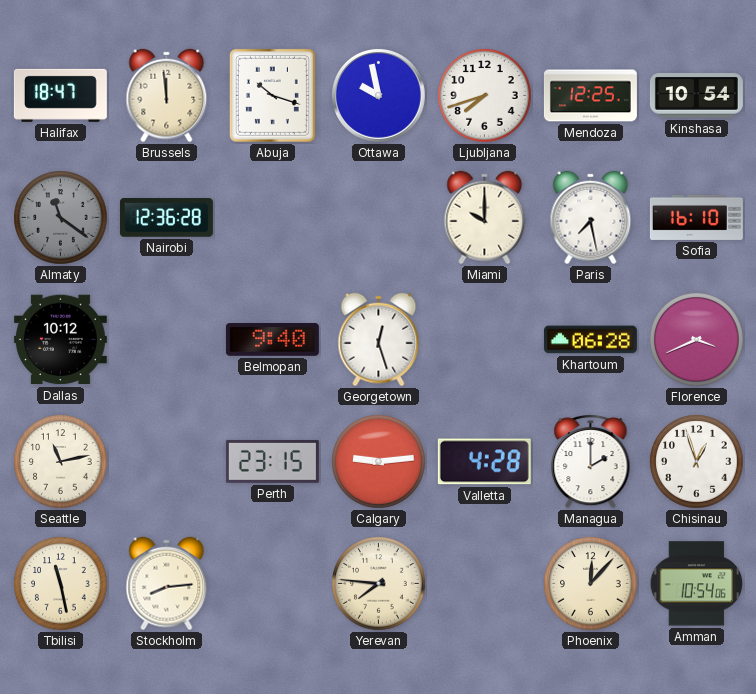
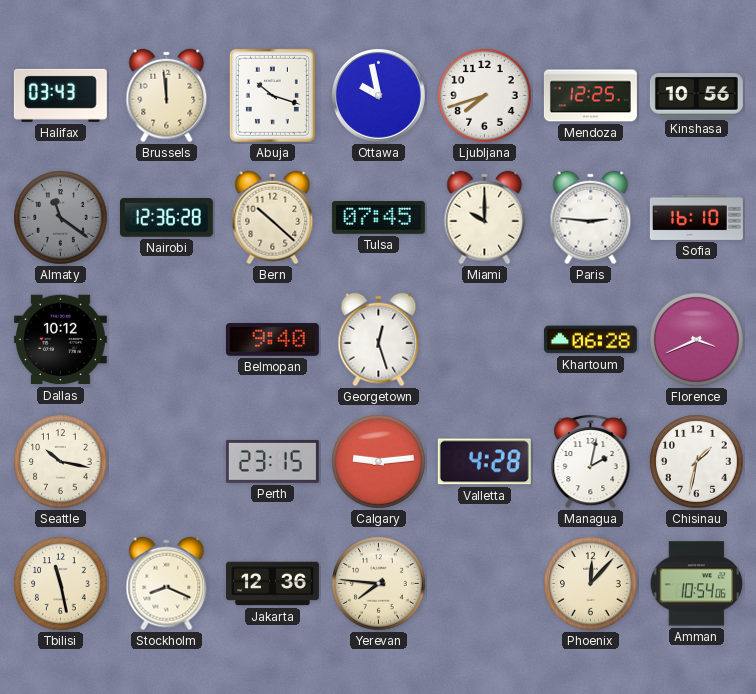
Halifax: 18:47 -> 03:43 (60, 95)
Kinshasa: 10:54 -> 10:56 (696, 96)
Bern: none -> 10:22 (273, 218)
Tulsa: none -> 07:45 (378, 217)
Paris: 7:28 -> 2:46 (591, 218)
Seattle: 11:13 -> 10:17 (61, 462)
Managua: 2:00 -> 2:02 (591, 461)
Chisinau: 12:57 -> 1:32 (697, 462)
Stockholm: 8:14 -> 8:19 (167, 584)
Jakarta: none -> 12:36 (272, 584)
